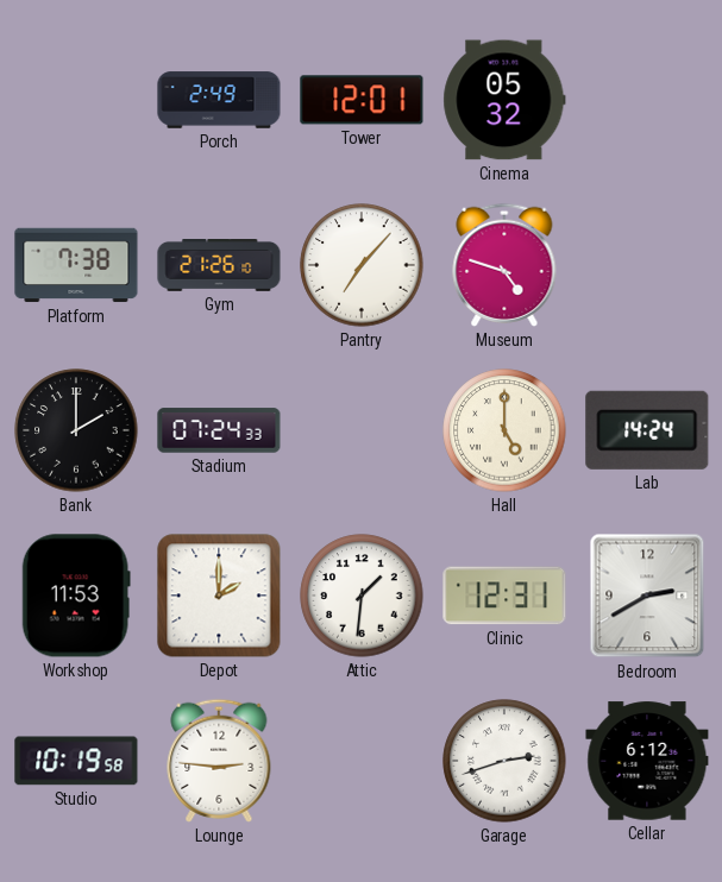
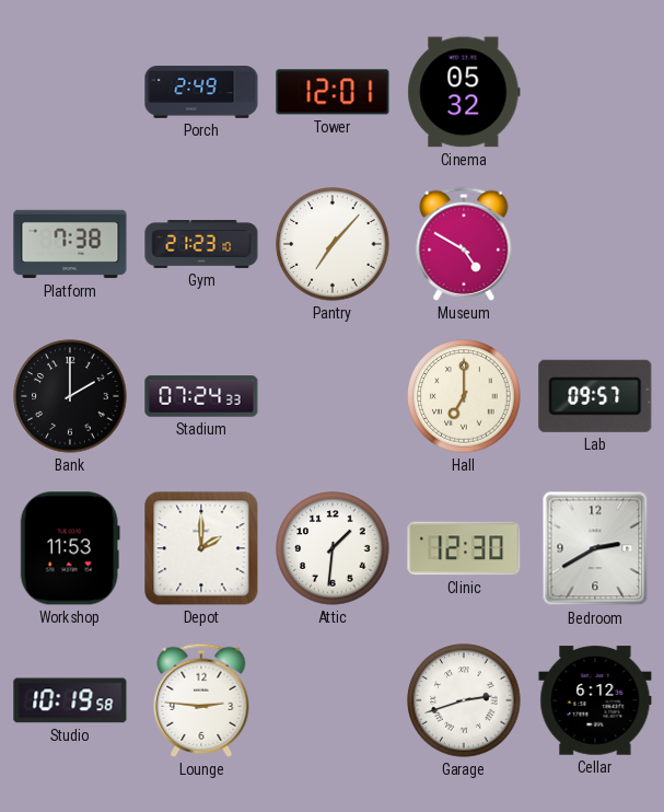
Gym: 21:26 -> 21:23 (201, 245)
Museum: 4:48 -> 4:50 (464, 244)
Hall: 5:00 -> 7:00 (464, 396)
Lab: 14:24 -> 09:57 (595, 396)
Clinic: 12:31 -> 12:30 (464, 548)
